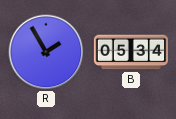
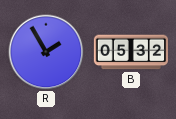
B: 05:34 -> 05:32 (130, 52)
